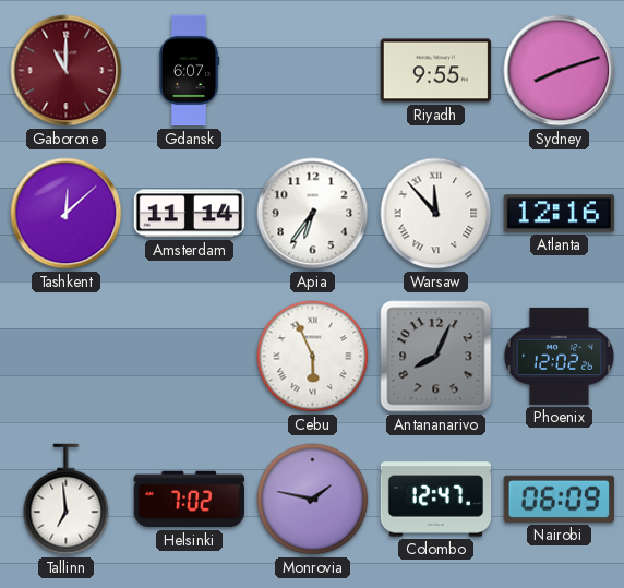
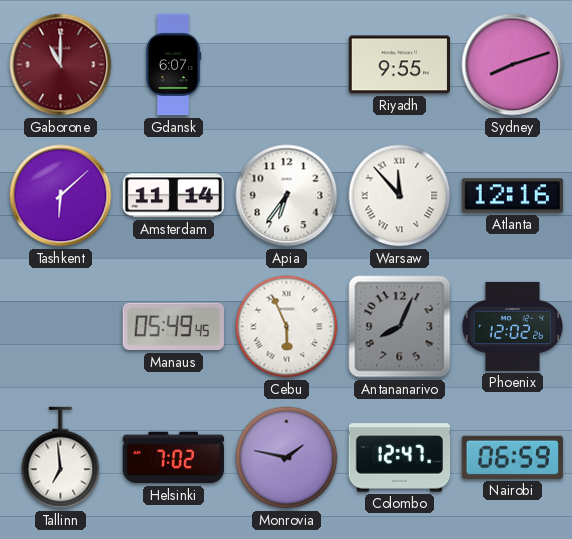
Tashkent: 12:08 -> 6:08 (61, 196)
Manaus: none -> 05:49 (173, 327)
Nairobi: 06:09 -> 06:59 (512, 457)
